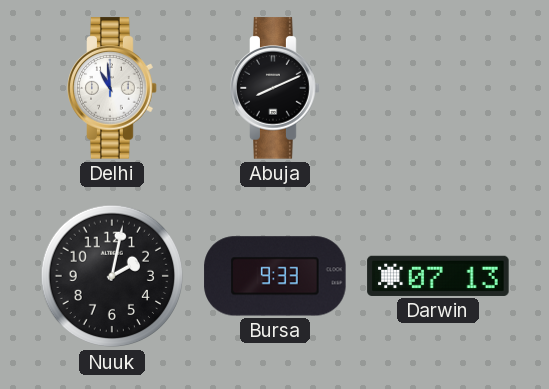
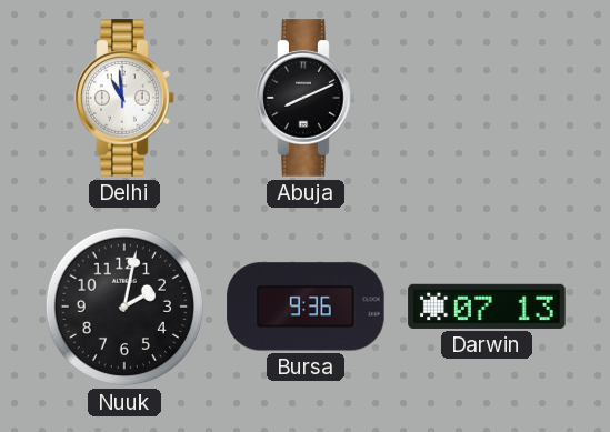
Bursa: 9:33 -> 9:36 (306, 307)
